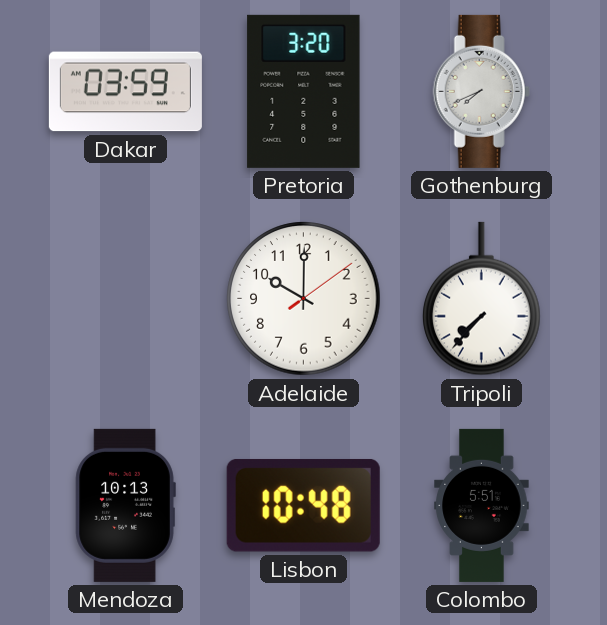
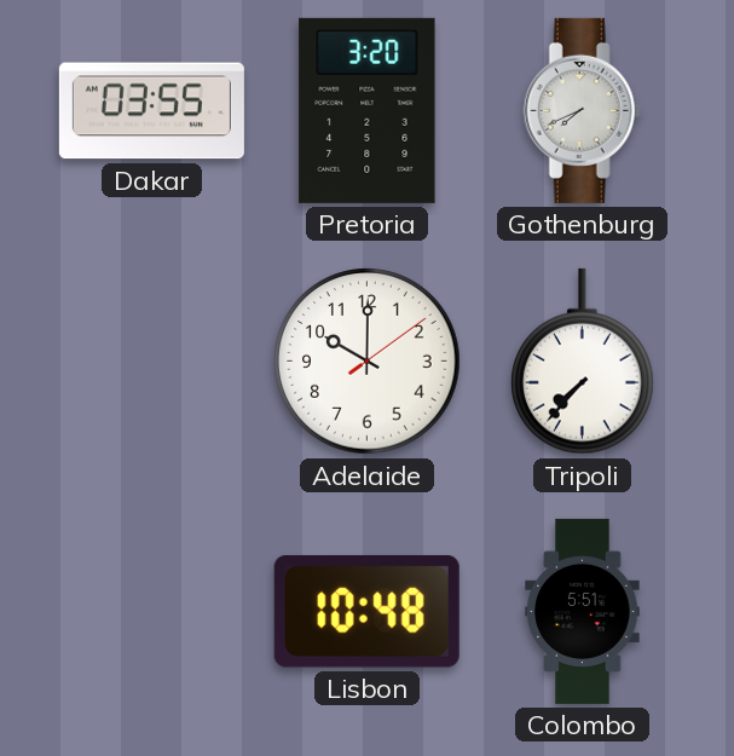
Dakar: 03:59 -> 03:55 (151, 111)
Mendoza: 10:13 -> none (125, 505)
